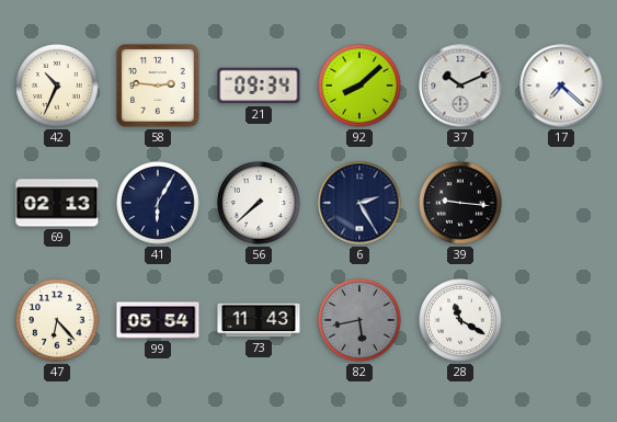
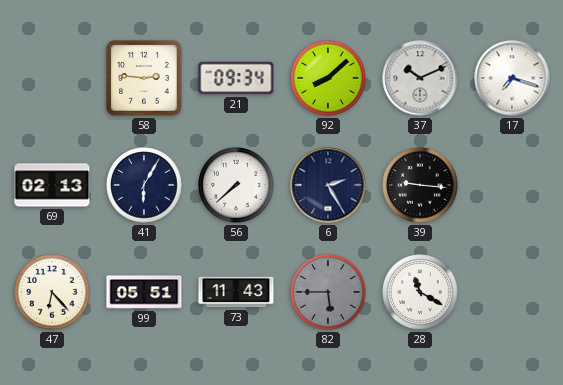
42: 10:34 -> none (57, 85)
17: 7:22 -> 7:18 (512, 78)
99: 05:54 -> 05:51 (144, 292)
82: 5:43 -> 5:45 (328, 292)
